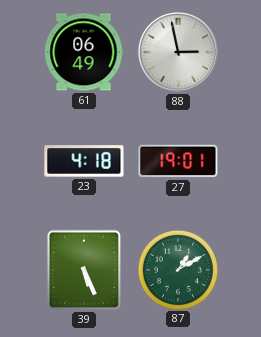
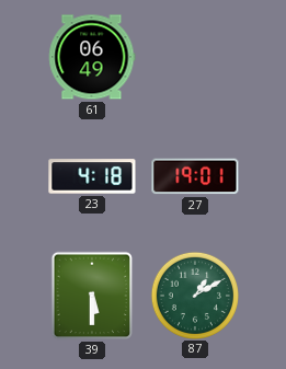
88: 2:58 -> none (178, 52)
39: 5:26 -> 5:30 (92, 296)
